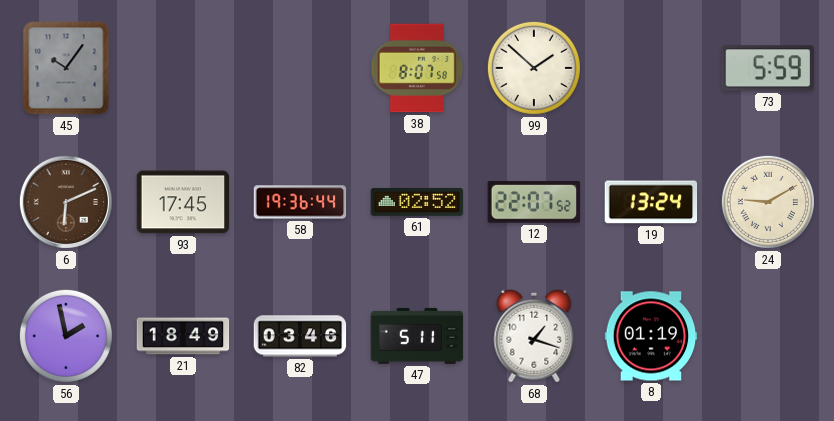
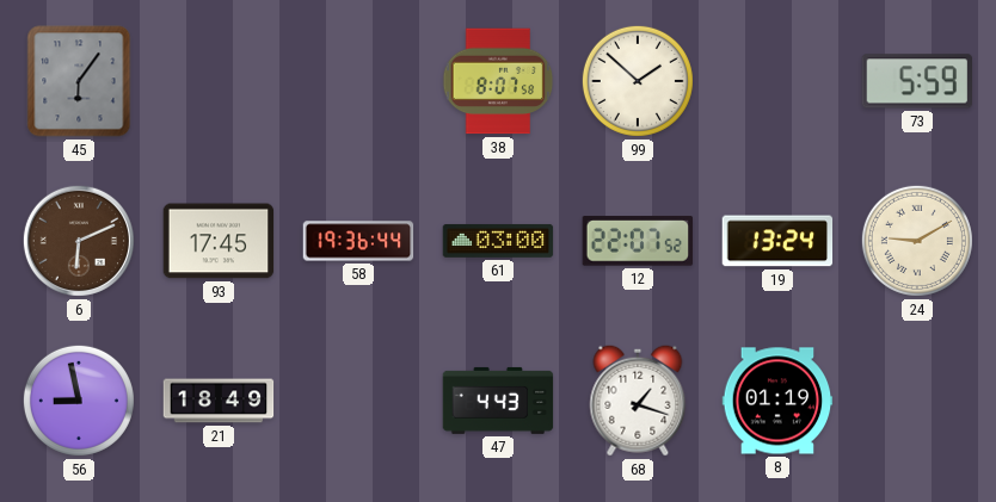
45: 10:06 -> 6:06 (79, 81)
61: 02:52 -> 03:00 (498, 241)
56: 1:58 -> 8:58 (79, 401)
82: 03:46 -> none (300, 336)
47: 5:11 -> 4:43 (498, 401)
